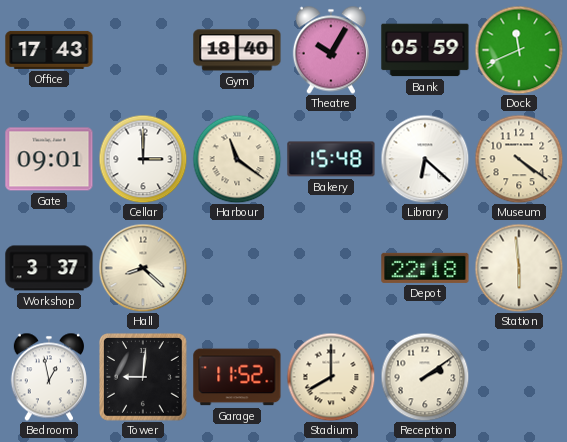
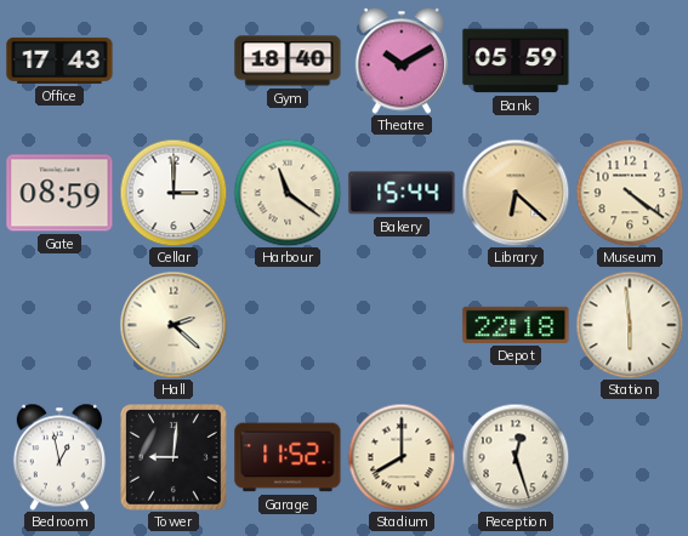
Theatre: 10:05 -> 10:10 (402, 61)
Dock: 11:41 -> none (519, 50)
Gate: 09:01 -> 08:59 (59, 193)
Bakery: 15:48 -> 15:44 (402, 193)
Library dial: white -> champagne (516, 193)
Workshop: 3:37 -> none (49, 268)
Hall: 8:22 -> 2:22 (174, 325)
Reception: 2:09 -> 12:27 (516, 457)
